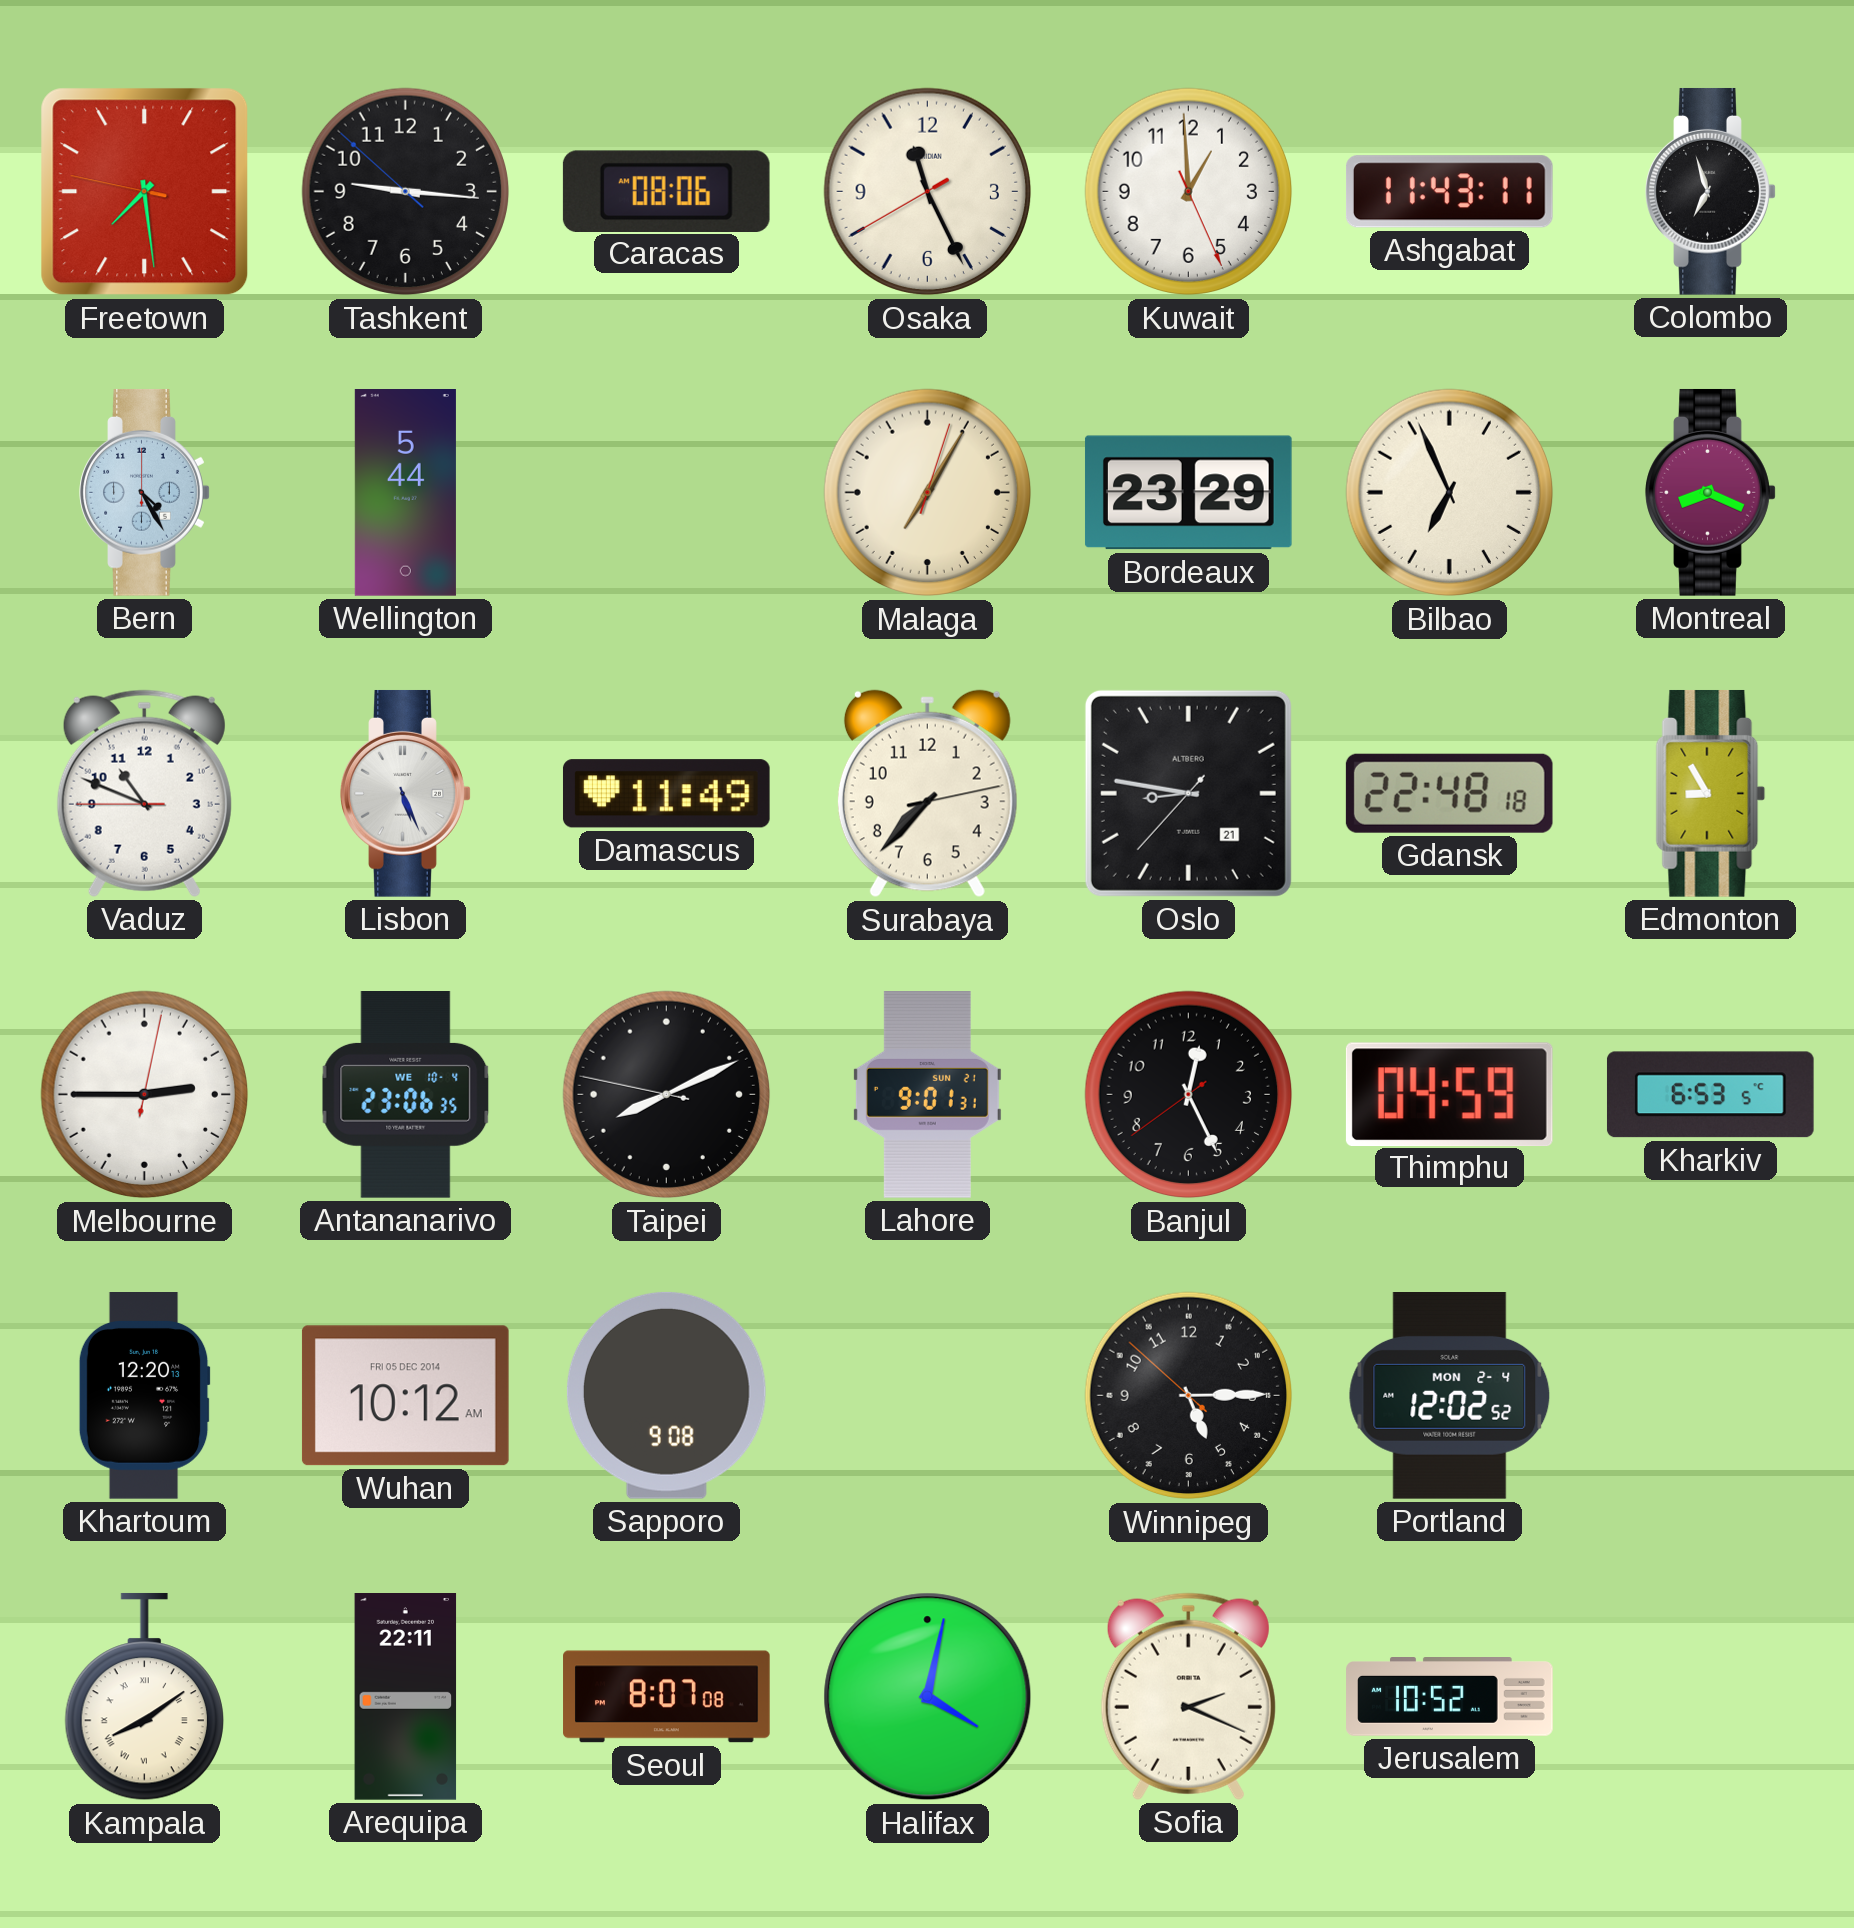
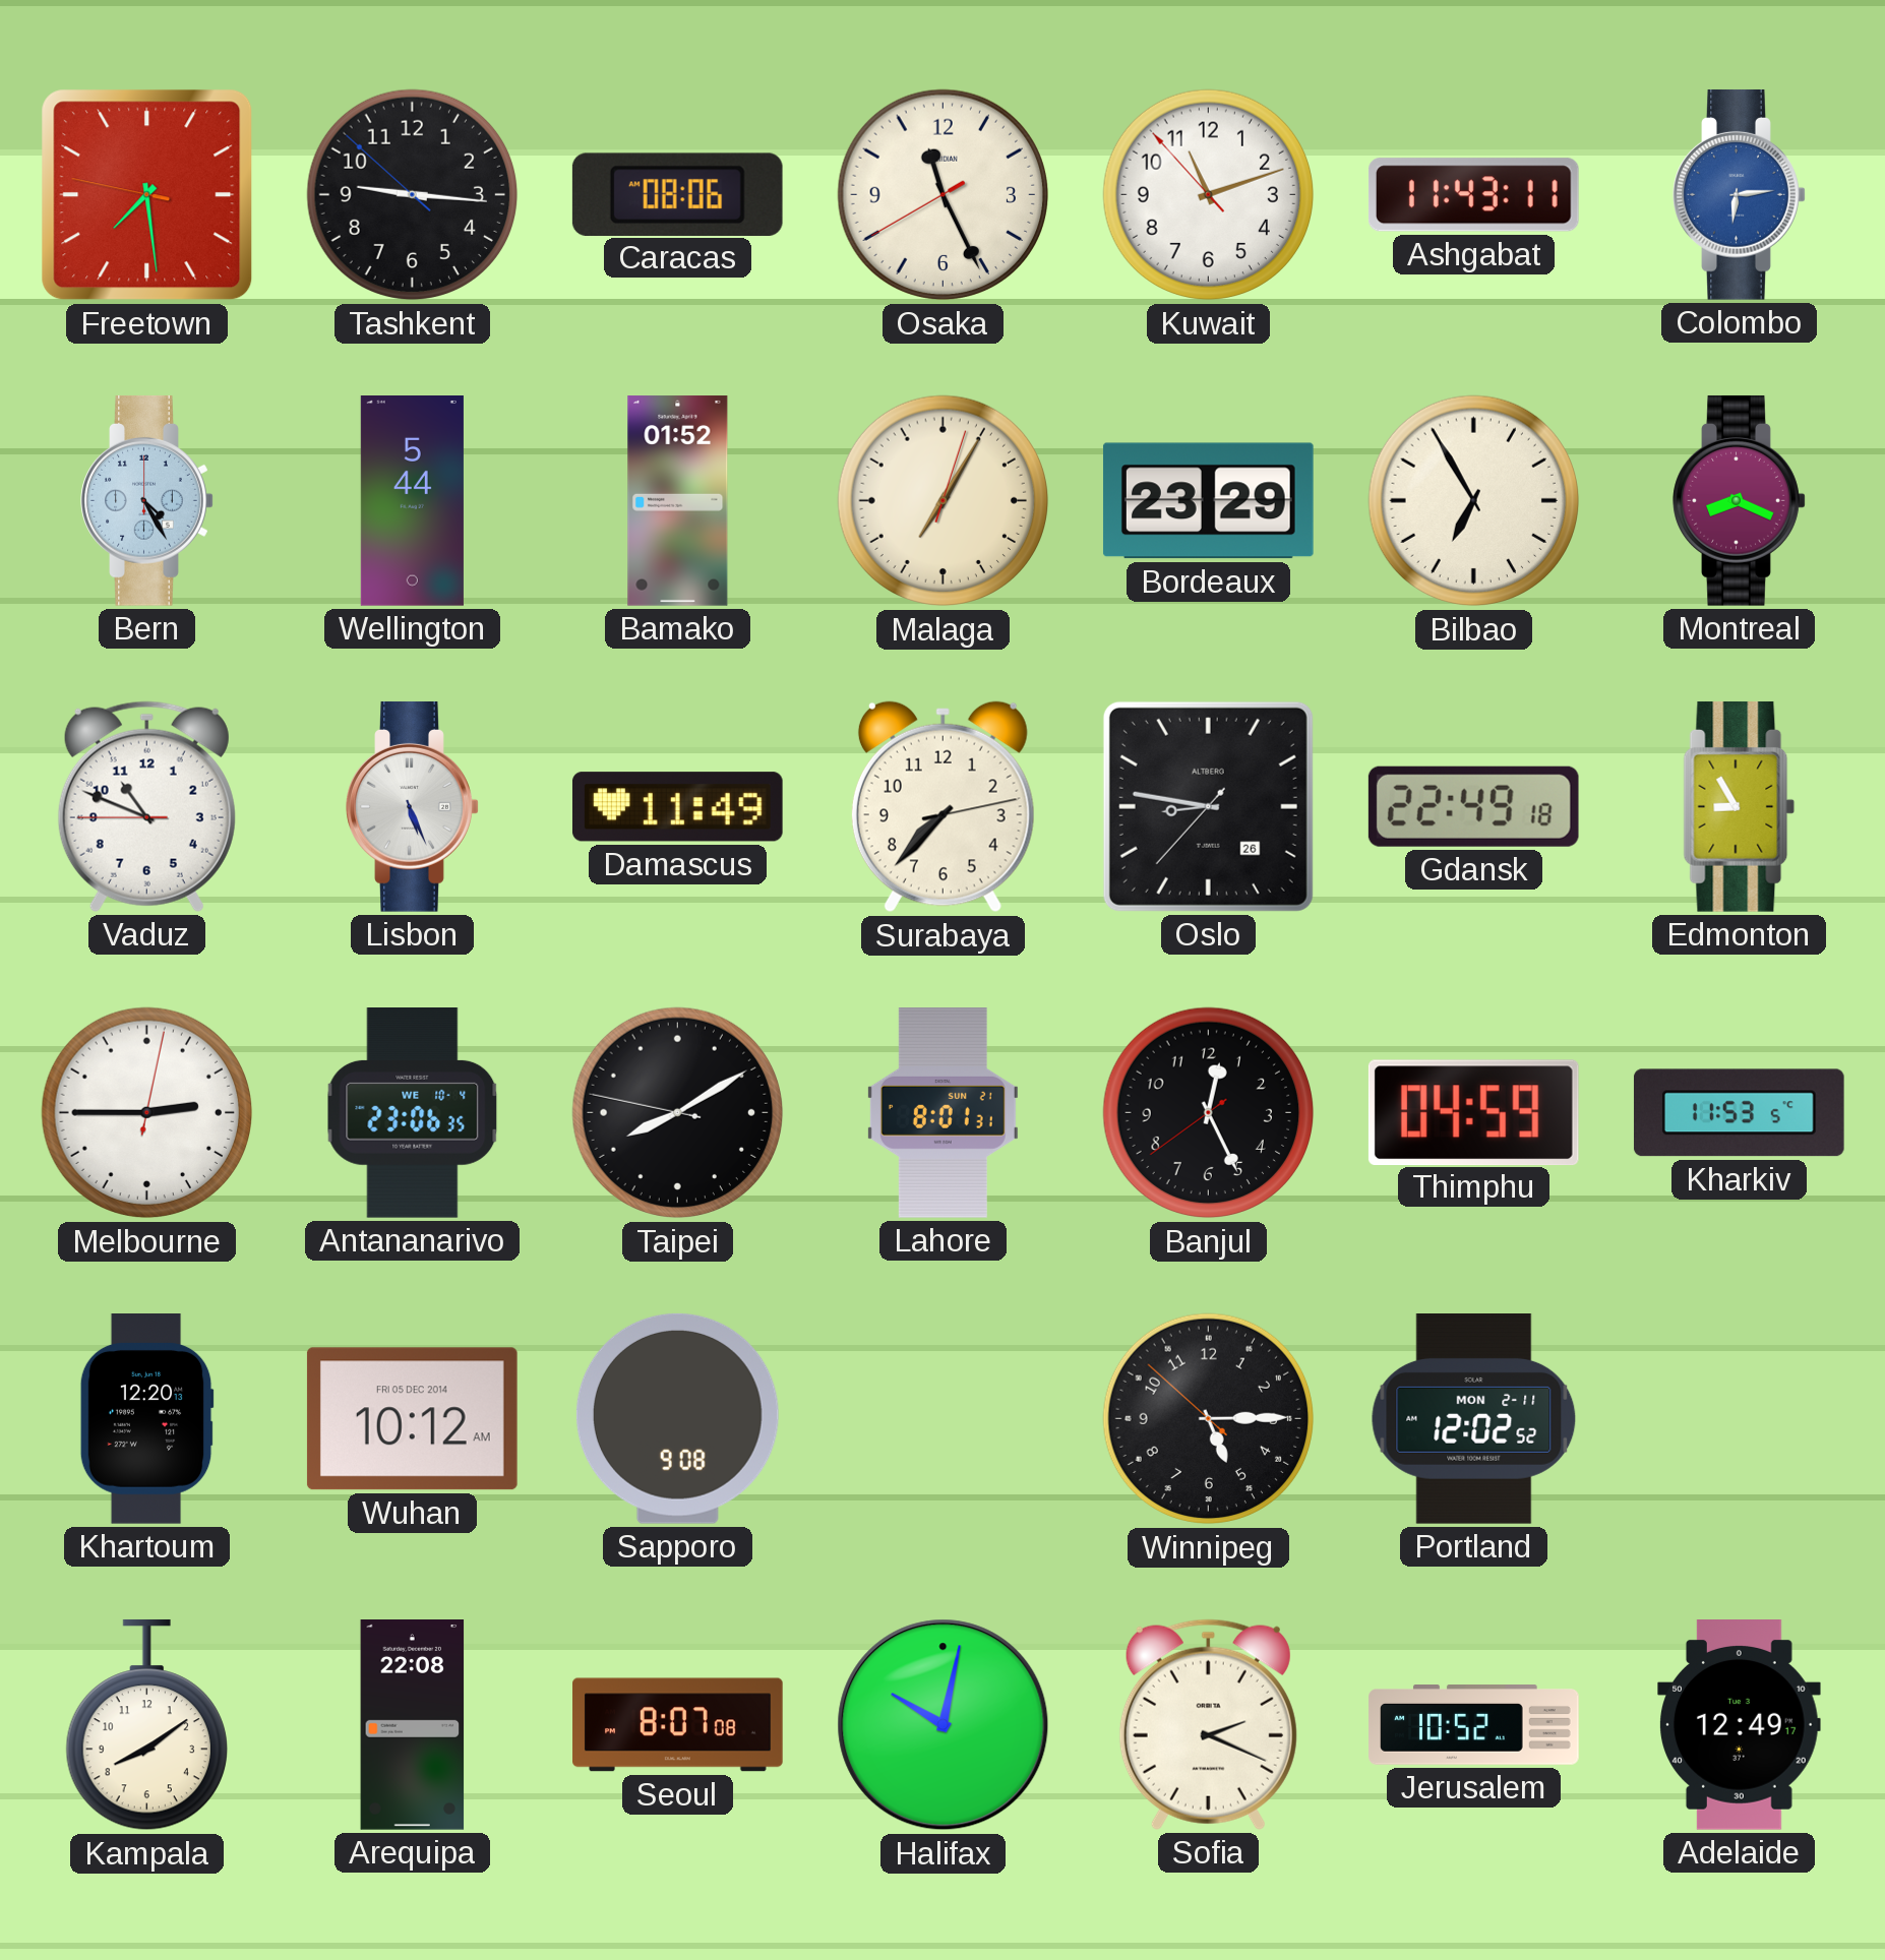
Kuwait: 12:59 -> 11:11 (1209, 195)
Colombo: 6:57 -> 6:14 (1740, 195)
Colombo dial: black -> blue (1740, 195)
Bamako: none -> 01:52 (678, 501)
Bilbao: 6:56 -> 6:55 (1474, 501)
Oslo date: 21 -> 26 (1208, 806)
Gdansk: 22:48 -> 22:49 (1473, 806)
Taipei: 8:10 -> 8:09 (678, 1113)
Lahore: 9:01 -> 8:01 (942, 1113)
Kharkiv: 6:53 -> 11:53 (1739, 1113)
Portland date: MON 2-4 -> MON 2-11 (1474, 1419)
Kampala numerals: Roman -> Arabic (146, 1725)
Arequipa: 22:11 -> 22:08 (413, 1725)
Halifax: 4:02 -> 10:02 (944, 1725)
Adelaide: none -> 12:49 (1740, 1725)
